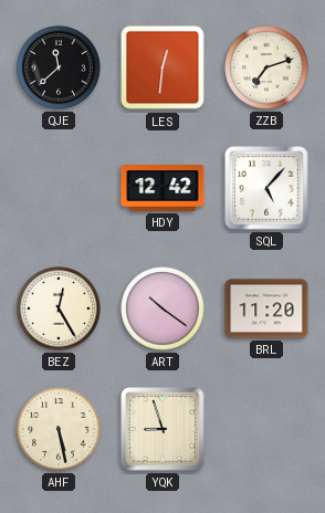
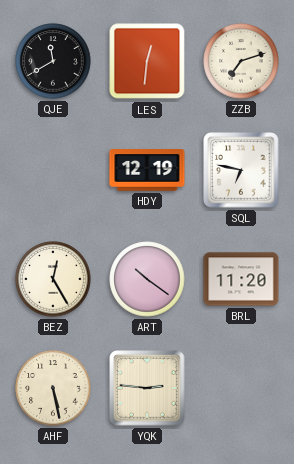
QJE: 11:38 -> 11:40 (53, 61)
HDY: 12:42 -> 12:19 (147, 170)
SQL: 5:07 -> 6:47 (241, 170)
YQK: 8:57 -> 2:46 (147, 388)
